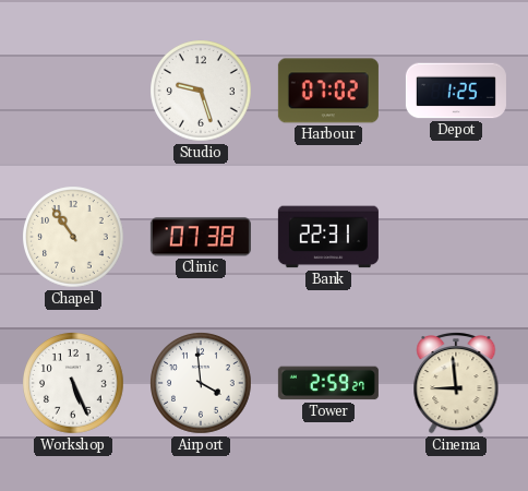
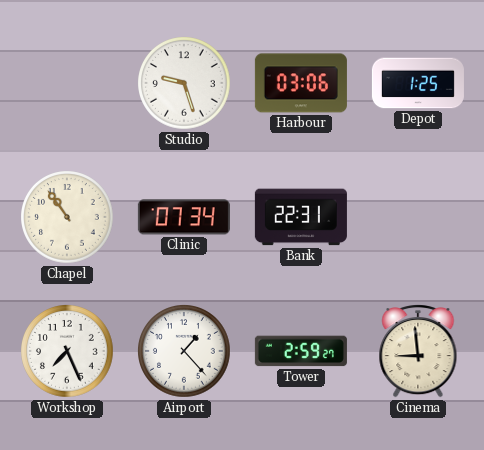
Harbour: 07:02 -> 03:06 (301, 83)
Clinic: 07:38 -> 07:34 (184, 217)
Workshop: 5:26 -> 7:26 (67, 351)
Airport: 3:59 -> 1:23 (184, 351)
